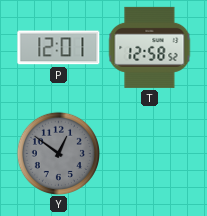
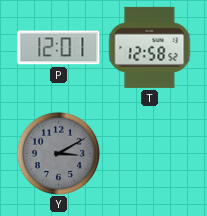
Y: 12:51 -> 3:10 (58, 153)
